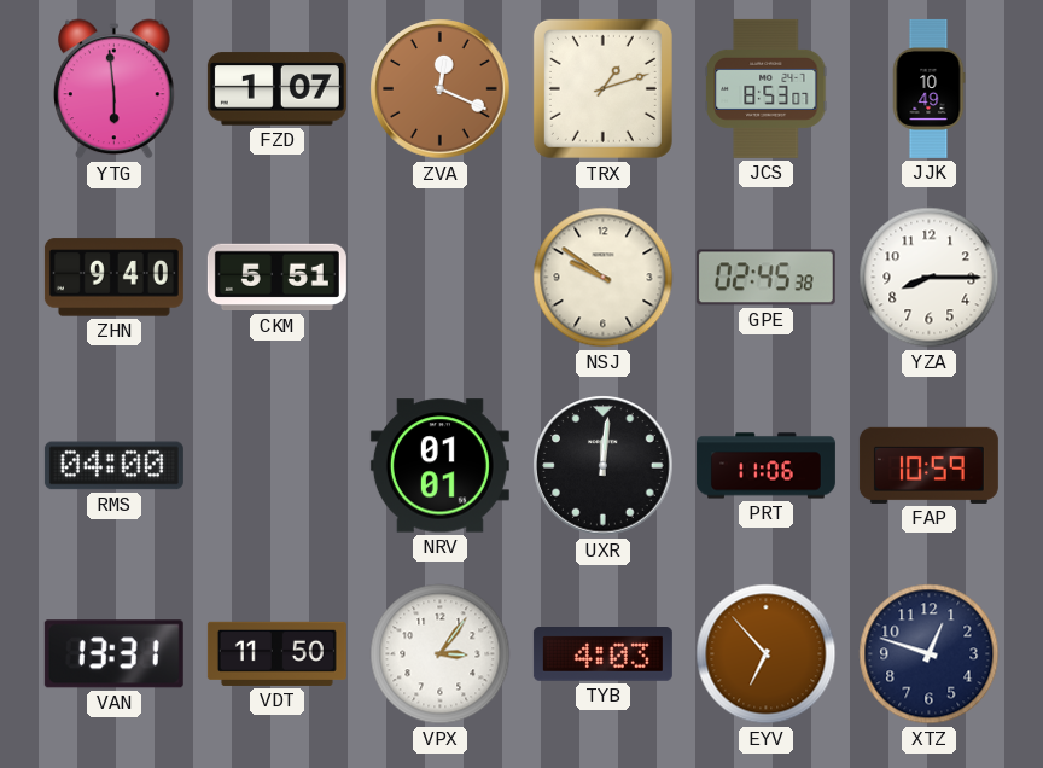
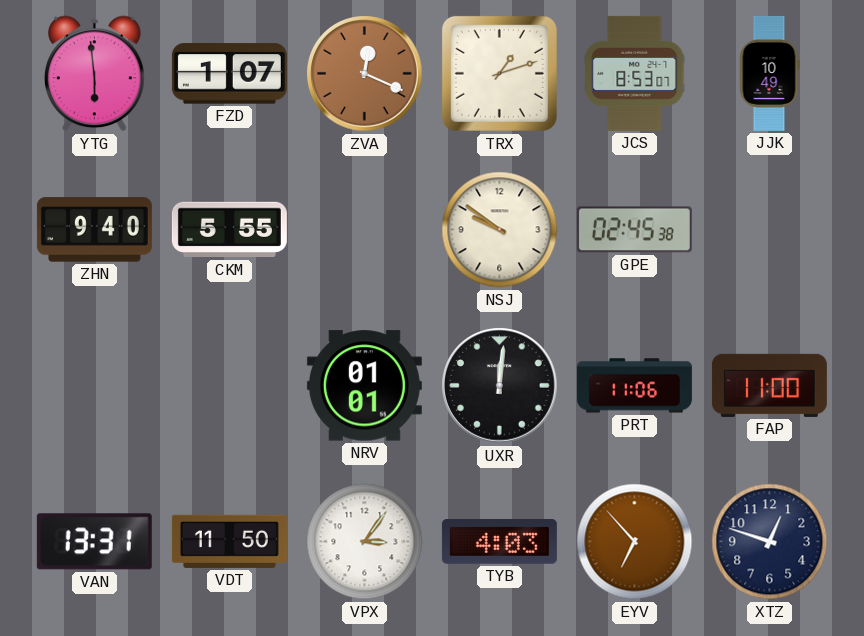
CKM: 5:51 -> 5:55 (229, 230)
YZA: 8:15 -> none (930, 278)
RMS: 04:00 -> none (113, 466)
FAP: 10:59 -> 11:00 (769, 385)
